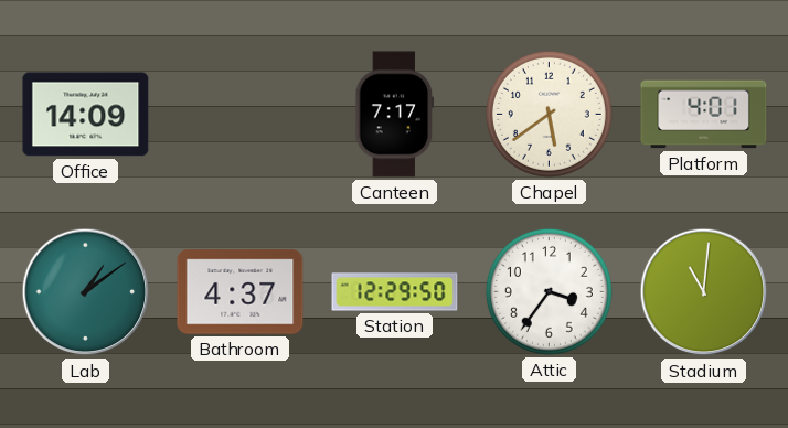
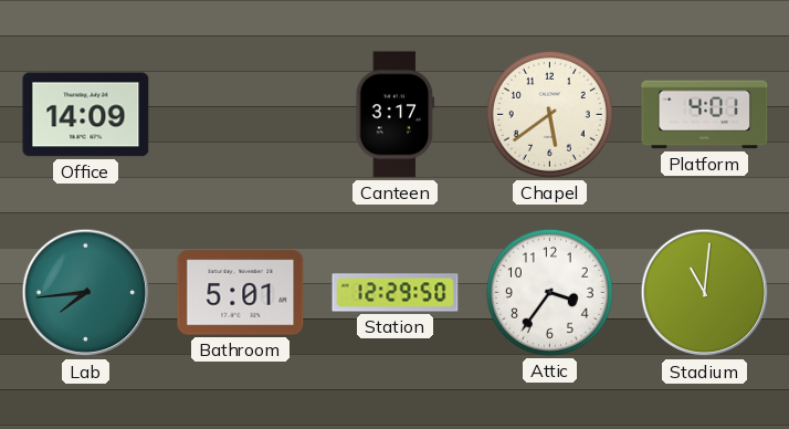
Canteen: 7:17 -> 3:17 (396, 115)
Lab: 1:09 -> 7:44 (86, 293)
Bathroom: 4:37 -> 5:01 (241, 293)
